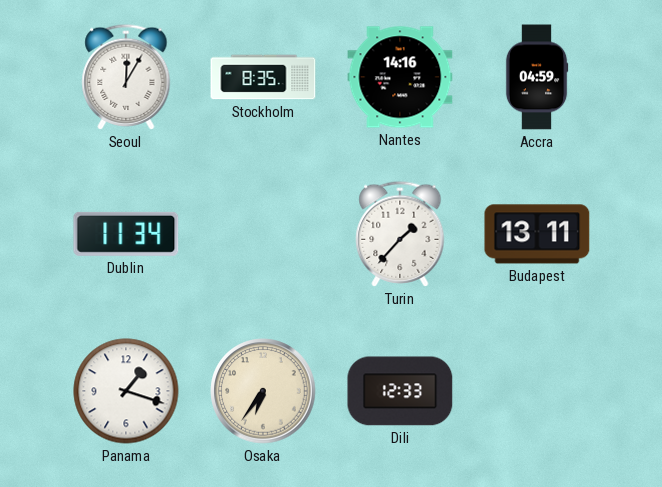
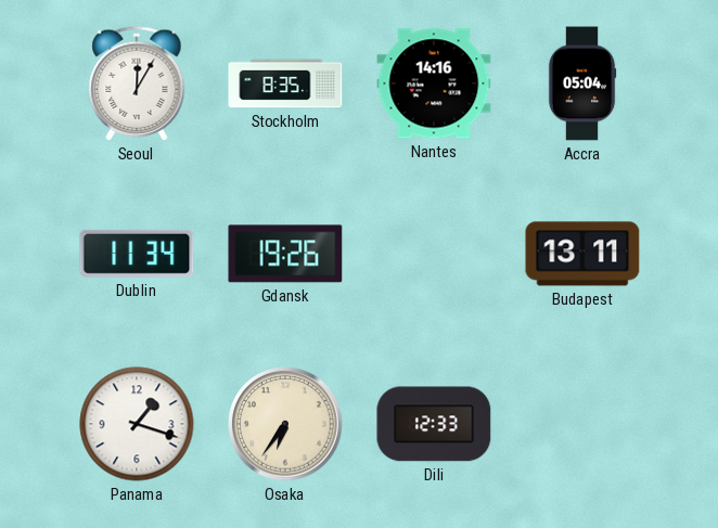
Accra: 04:59 -> 05:04 (582, 83)
Gdansk: none -> 19:26 (285, 254)
Turin: 1:37 -> none (400, 234)
